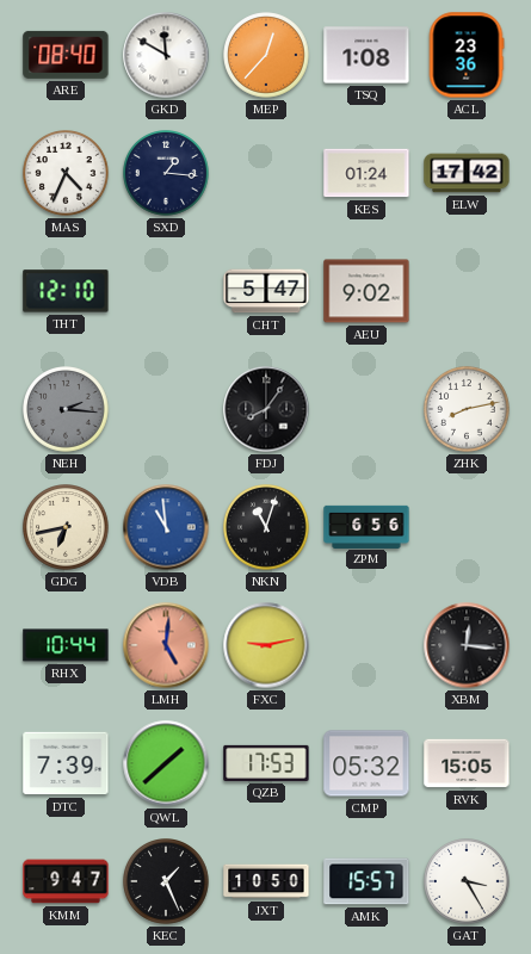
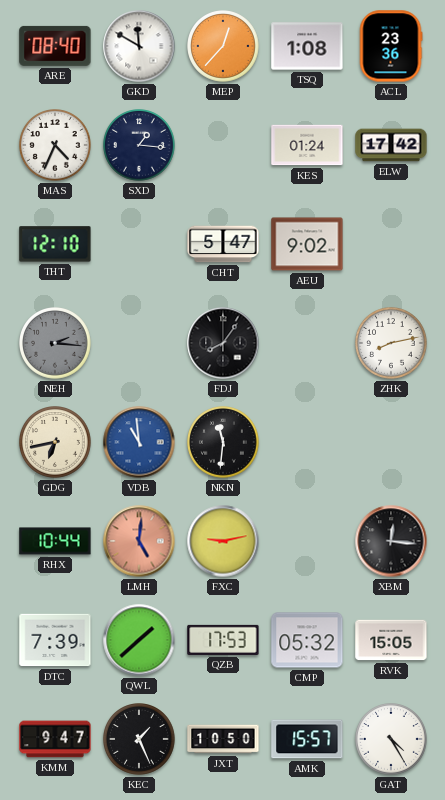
NKN: 11:03 -> 11:31 (224, 443)
ZPM: 6:56 -> none (366, 526)
GAT: 3:25 -> 4:25 (392, 740)
